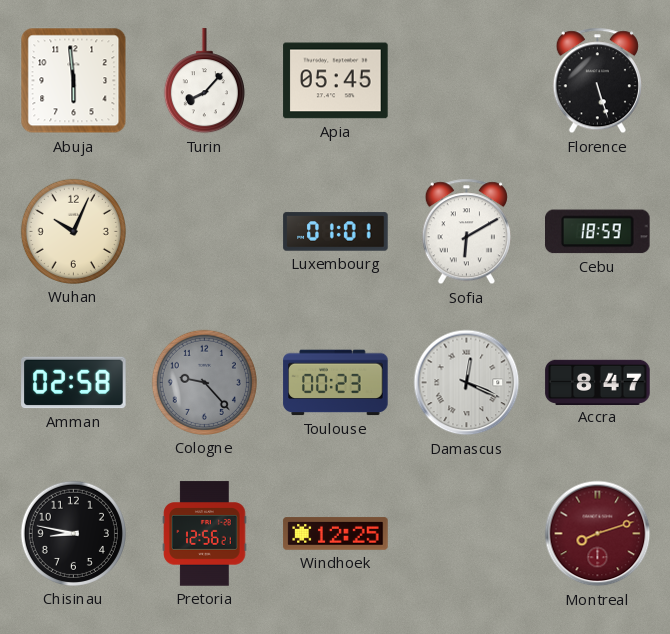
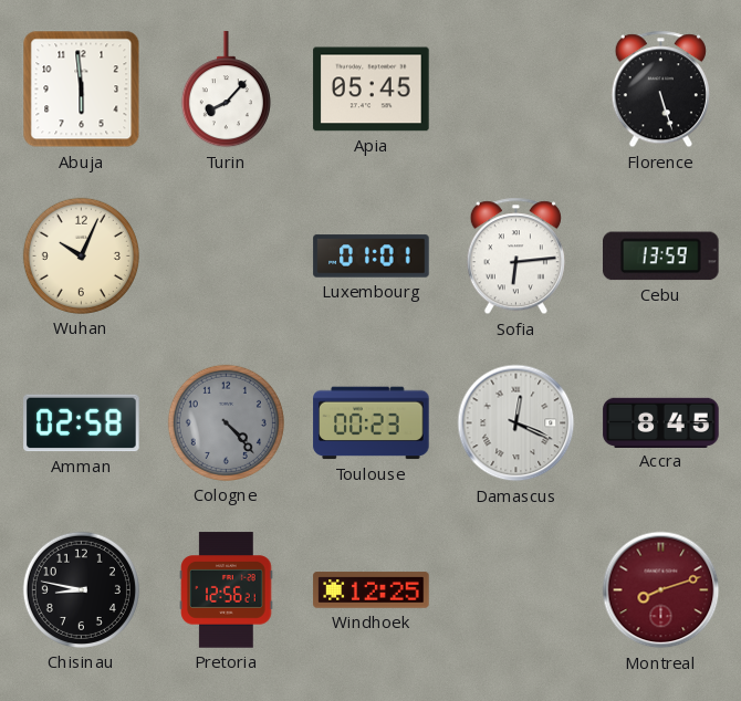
Sofia: 6:10 -> 6:14 (515, 257)
Cebu: 18:59 -> 13:59 (661, 257)
Cologne: 9:23 -> 4:23 (226, 422)
Accra: 8:47 -> 8:45 (661, 422)
